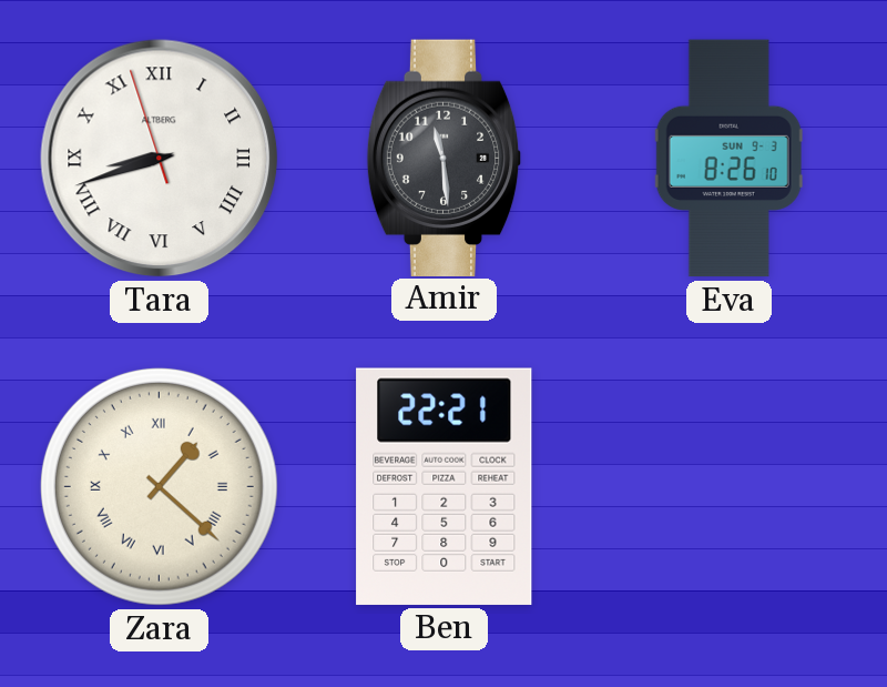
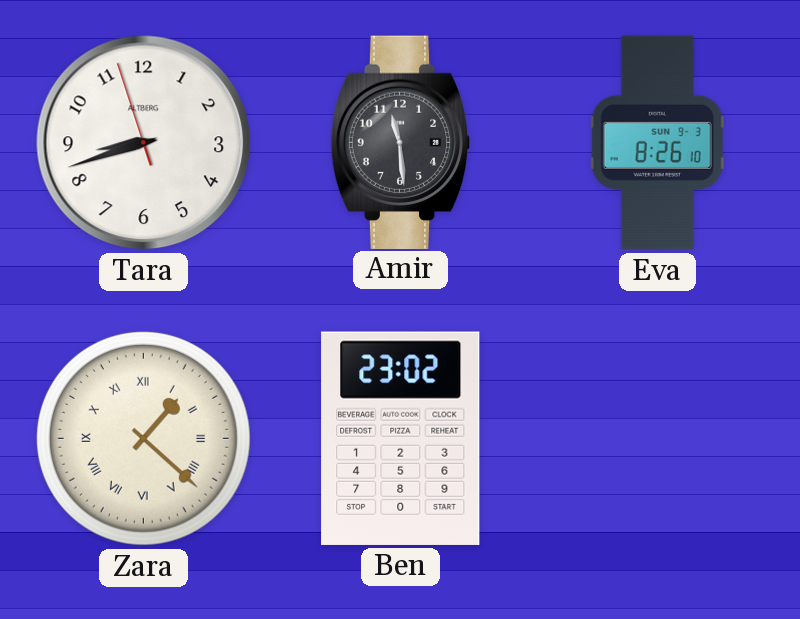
Tara numerals: Roman -> Arabic (144, 143)
Ben: 22:21 -> 23:02 (401, 438)
